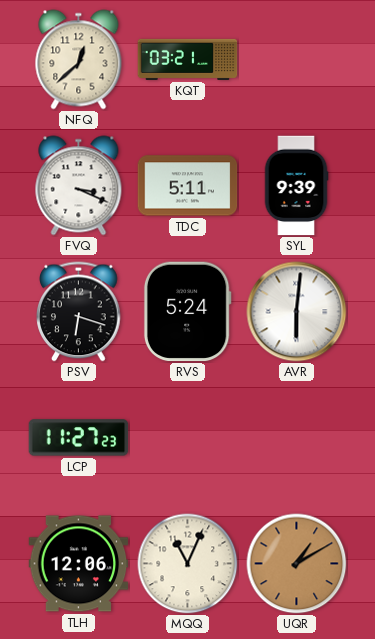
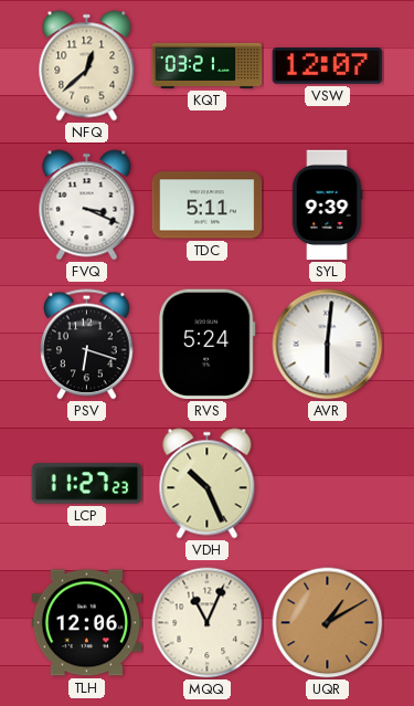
VSW: none -> 12:07 (328, 66)
VDH: none -> 10:26 (208, 484)
